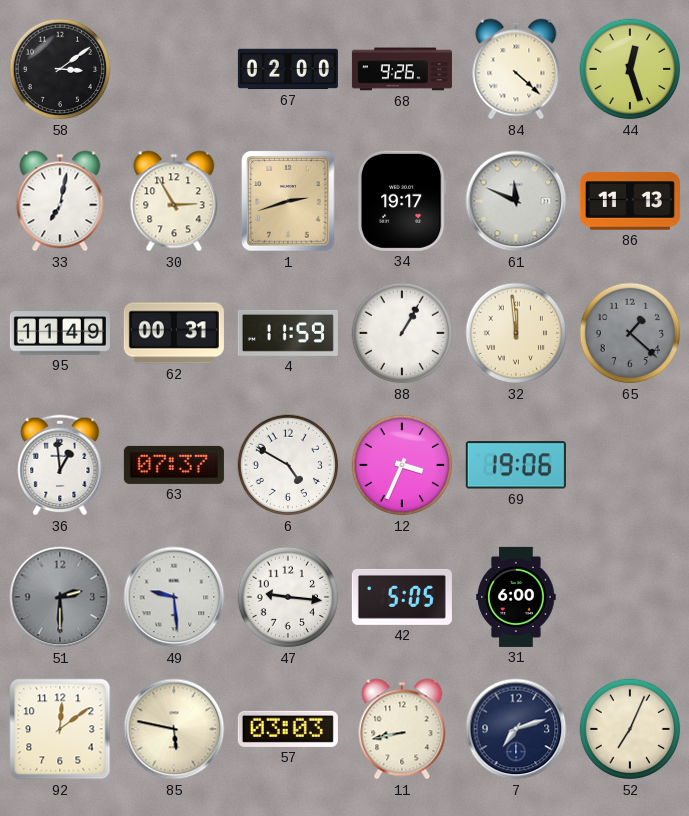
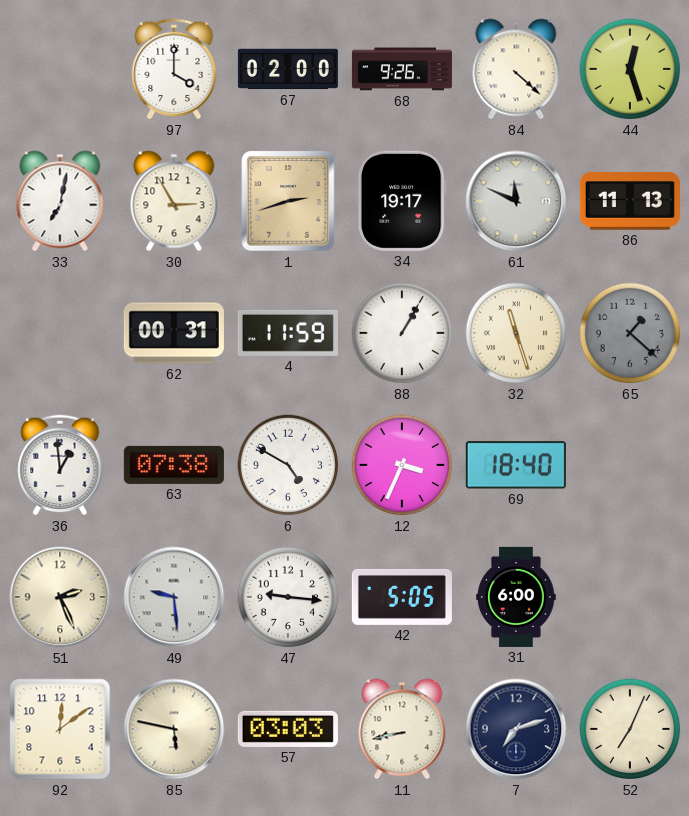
58: 3:09 -> none (60, 69)
97: none -> 4:00 (174, 69)
95: 11:49 -> none (60, 333)
32: 11:59 -> 11:27 (516, 333)
63: 07:37 -> 07:38 (174, 465)
69: 19:06 -> 18:40 (516, 465)
51: 2:30 -> 2:26 (60, 597)
51 dial: grey -> cream (60, 597)
